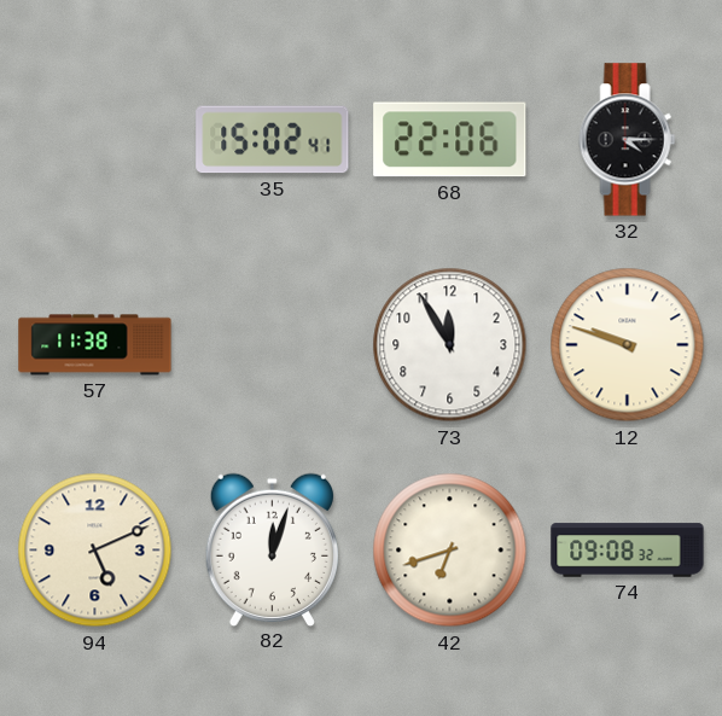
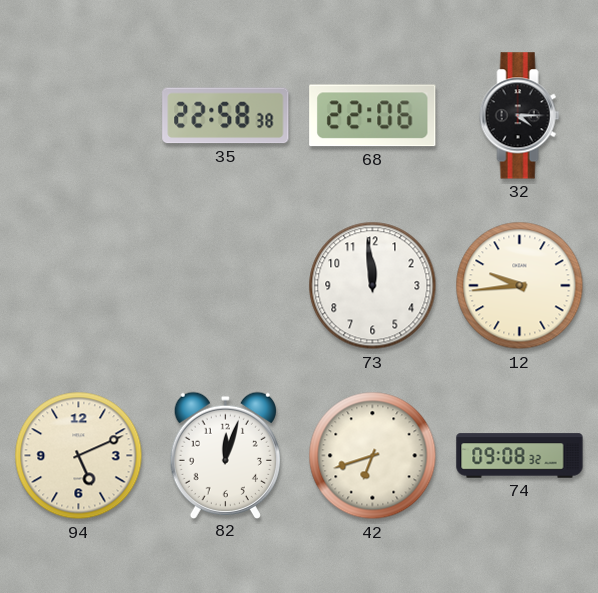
35: 15:02 -> 22:58 (226, 116)
57: 11:38 -> none (95, 345)
73: 11:55 -> 11:59 (373, 286)
12: 9:48 -> 9:44 (520, 286)
